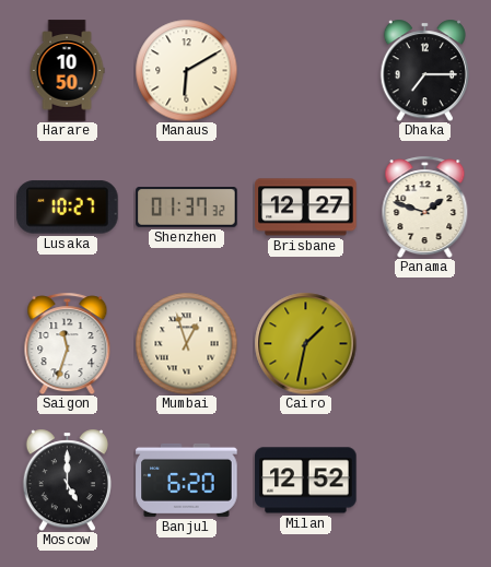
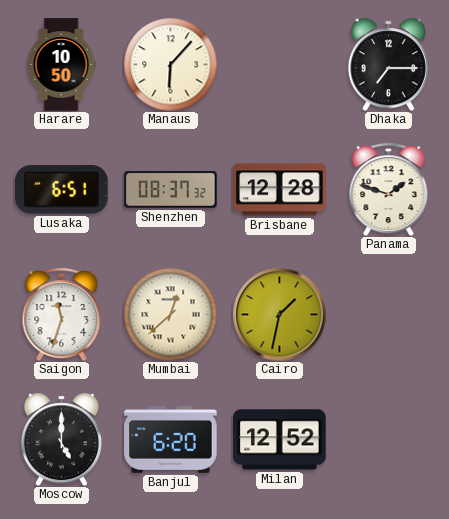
Manaus: 6:10 -> 6:07 (170, 64)
Lusaka: 10:27 -> 6:51 (62, 190)
Shenzhen: 01:37 -> 08:37 (171, 190)
Brisbane: 12:27 -> 12:28 (280, 190)
Mumbai: 12:57 -> 12:38 (170, 314)
